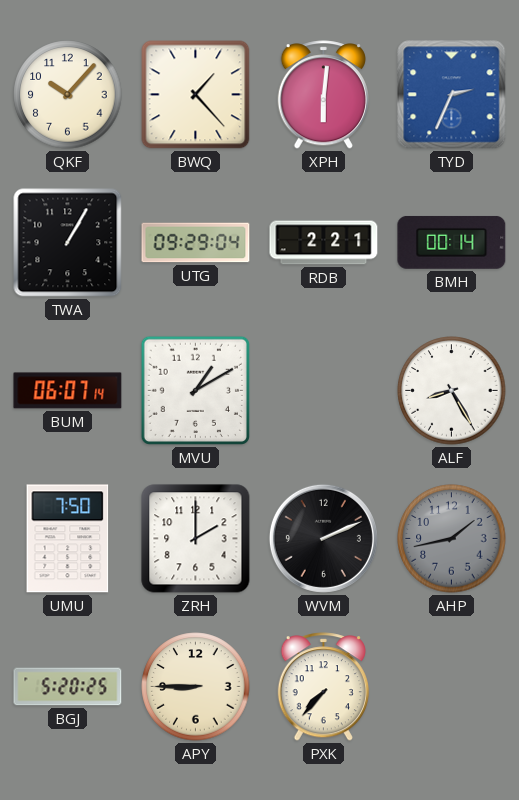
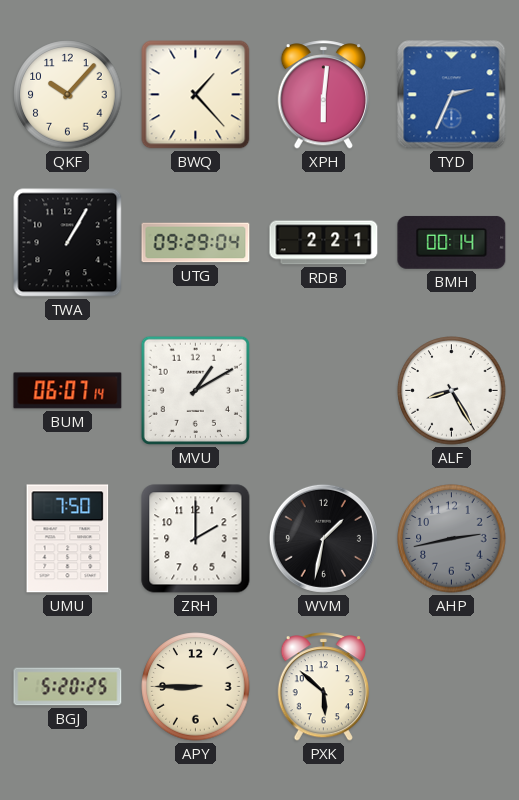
WVM: 2:11 -> 1:32 (323, 538)
AHP: 1:43 -> 2:43 (452, 539)
PXK: 7:37 -> 5:52 (323, 687)
